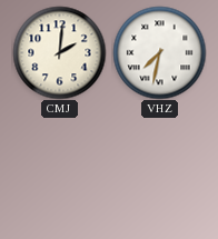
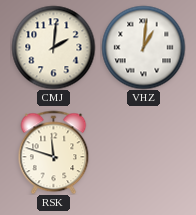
VHZ: 7:32 -> 1:01 (143, 47)
RSK: none -> 11:48 (54, 152)
